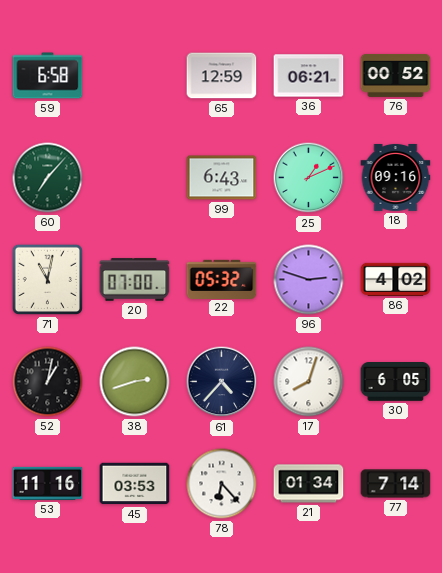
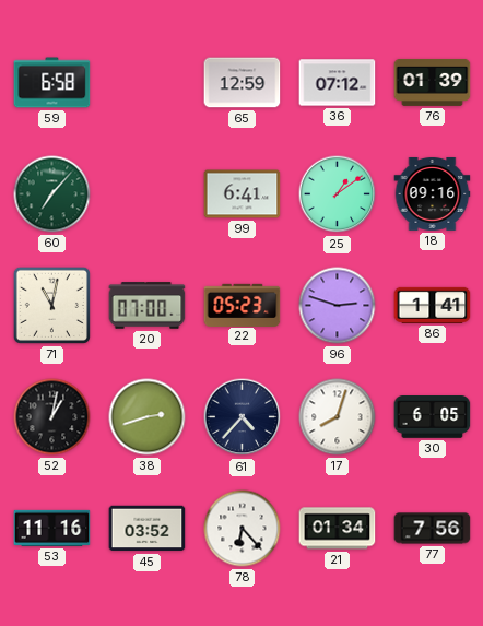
36: 06:21 -> 07:12 (338, 83)
76: 00:52 -> 01:39 (433, 82)
99: 6:43 -> 6:41 (243, 194)
25: 1:11 -> 1:09 (338, 194)
22: 05:32 -> 05:23 (243, 305)
86: 4:02 -> 1:41 (433, 305)
45: 03:53 -> 03:52 (148, 529)
77: 7:14 -> 7:56 (433, 529)
